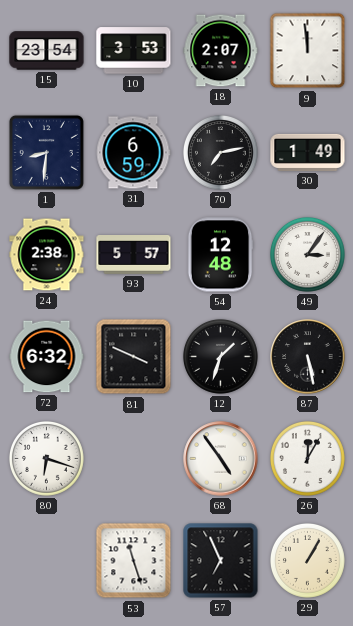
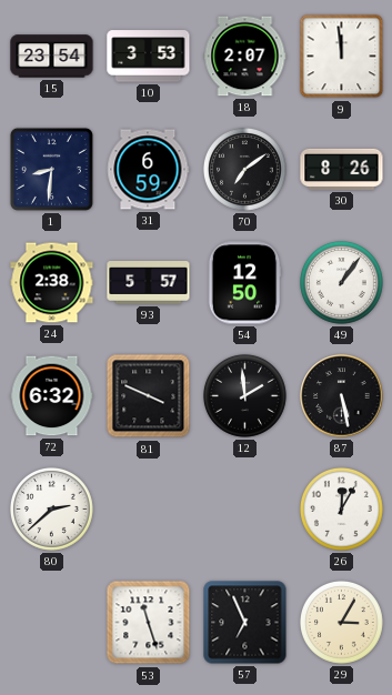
70: 7:13 -> 7:09 (245, 170)
30: 1:49 -> 8:26 (342, 169)
54: 12:48 -> 12:50 (244, 283)
49: 3:06 -> 1:06 (342, 283)
12: 1:33 -> 1:59 (245, 396)
80: 6:18 -> 2:38 (52, 510)
68: 4:54 -> none (221, 459)
29: 1:05 -> 3:05 (342, 623)
